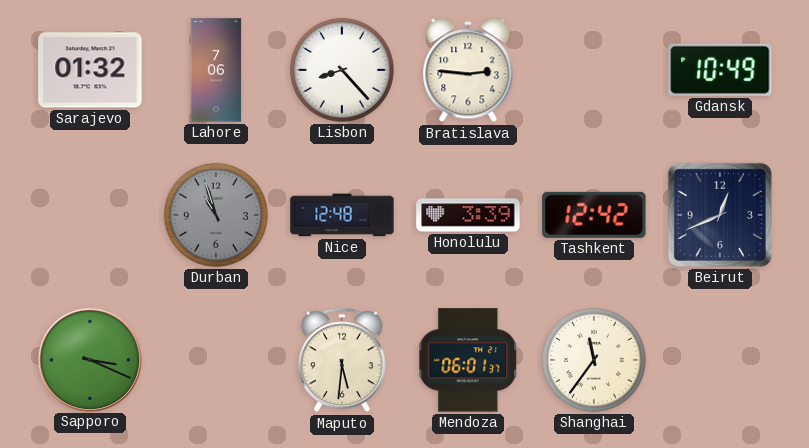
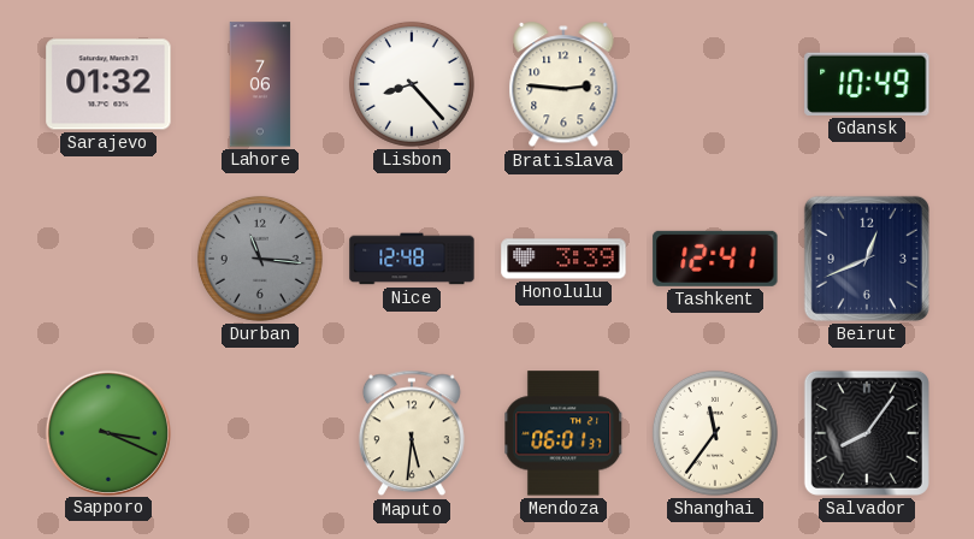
Durban: 10:57 -> 11:16 (260, 259)
Tashkent: 12:42 -> 12:41 (715, 259)
Salvador: none -> 8:06 (867, 433)
